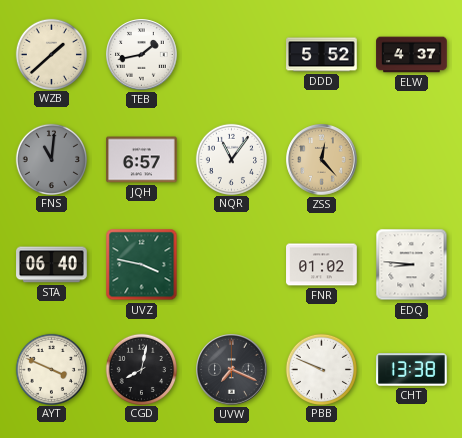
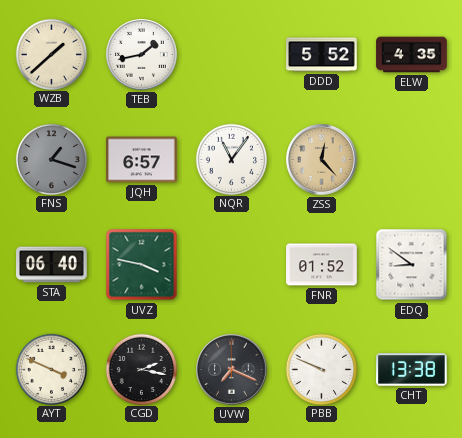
ELW: 4:37 -> 4:35 (412, 55)
FNS: 11:01 -> 1:18 (51, 159)
FNR: 01:02 -> 01:52 (322, 265)
EDQ: 8:46 -> 8:51 (412, 265)
CGD: 8:02 -> 2:17 (141, 369)
